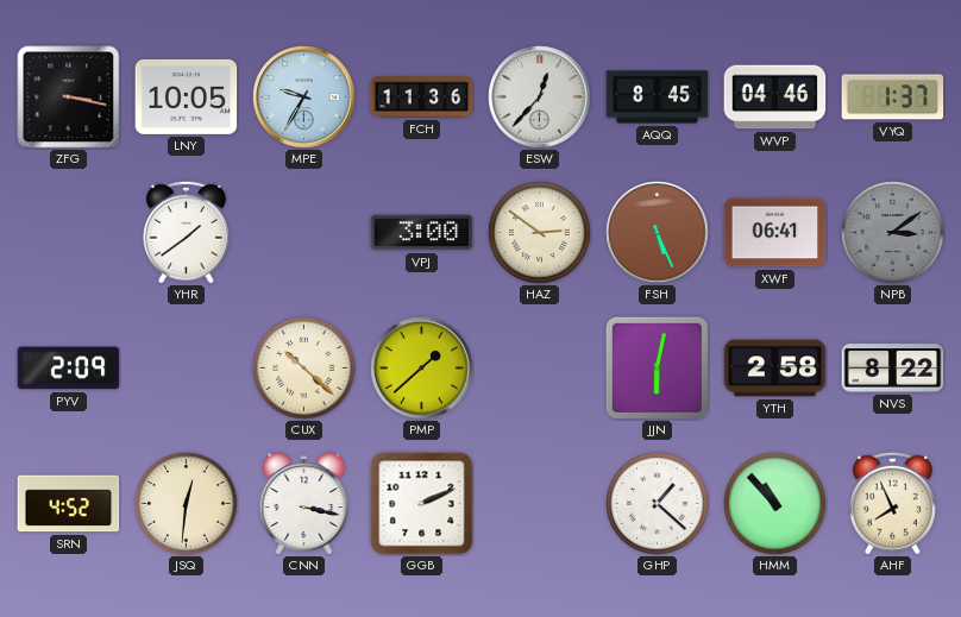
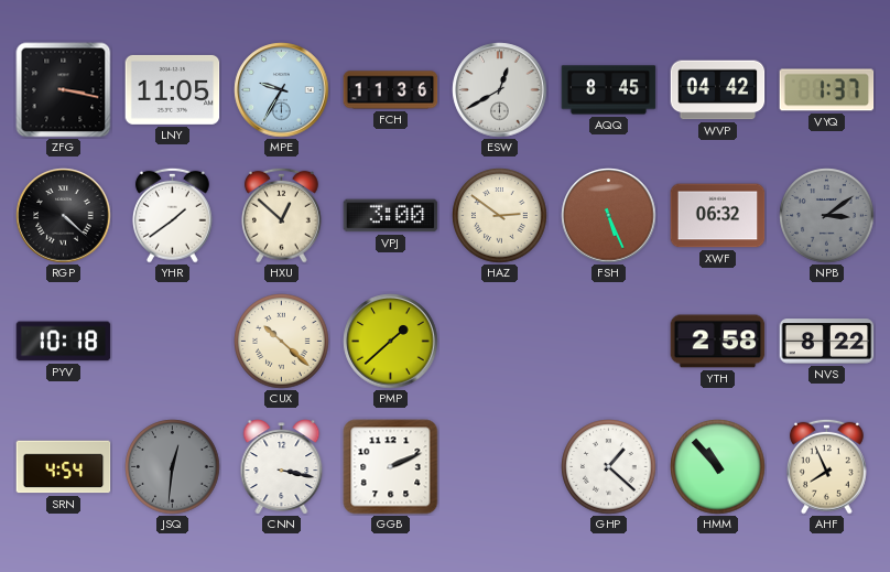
LNY: 10:05 -> 11:05 (173, 89)
ESW: 12:37 -> 12:40 (500, 90)
WVP: 04:46 -> 04:42 (718, 90)
RGP: none -> 4:22 (64, 216)
HXU: none -> 12:52 (281, 215)
XWF: 06:41 -> 06:32 (718, 216)
PYV: 2:09 -> 10:18 (64, 342)
JJN: 6:02 -> none (657, 367)
SRN: 4:52 -> 4:54 (64, 467)
JSQ dial: cream -> grey (173, 467)
